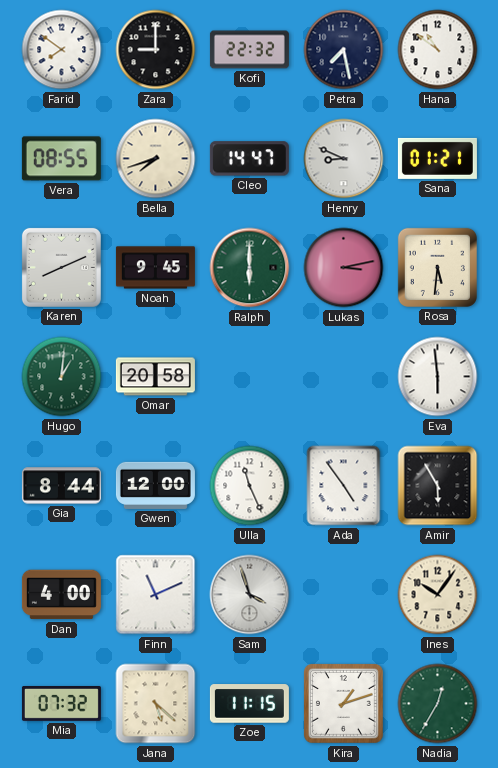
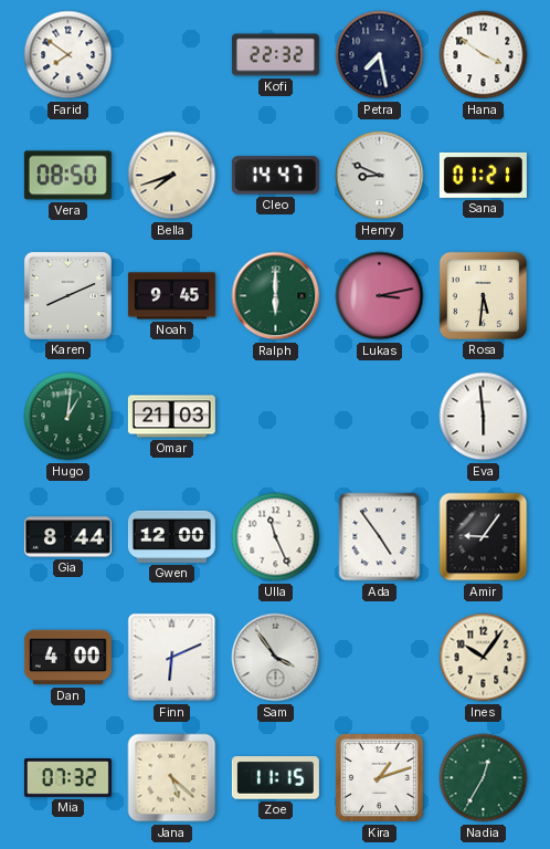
Zara: 9:00 -> none (156, 50)
Hana: 10:51 -> 3:51 (484, 55)
Vera: 08:55 -> 08:50 (67, 176)
Omar: 20:58 -> 21:03 (171, 417)
Amir: 5:55 -> 9:06 (484, 537)
Finn: 11:11 -> 6:11 (172, 658)
Sam: 3:57 -> 3:54 (276, 658)
